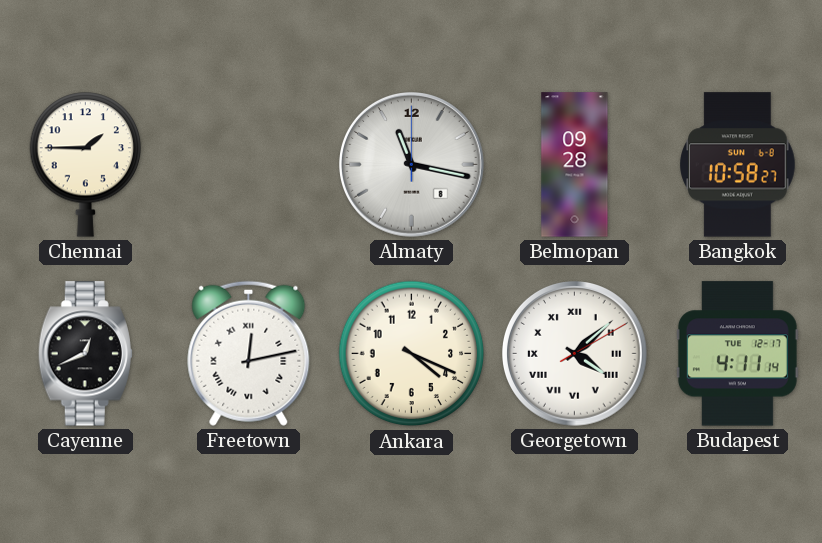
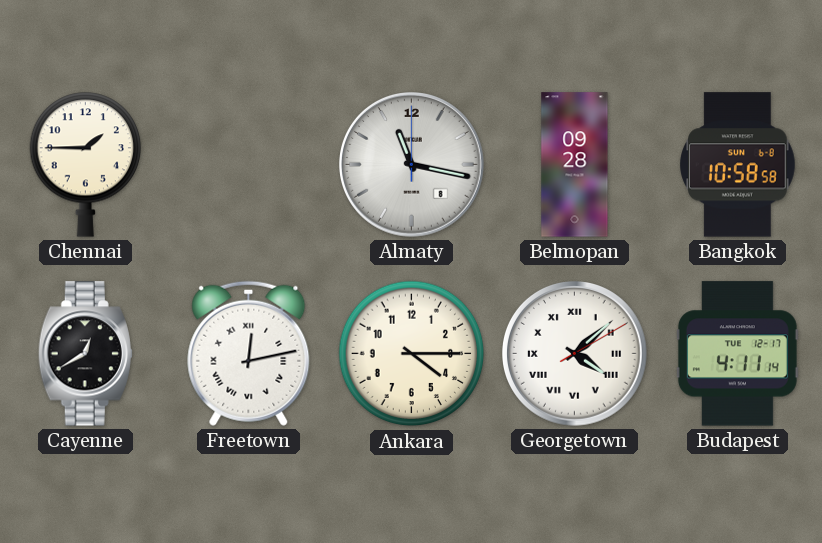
Bangkok: 10:58:27 -> 10:58:58 (738, 165)
Cayenne: 12:41 -> 12:40 (85, 354)
Ankara: 4:19 -> 4:15 (412, 354)
